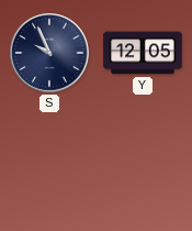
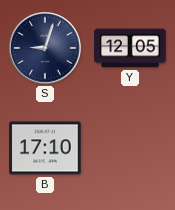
S: 9:56 -> 9:03 (45, 48)
B: none -> 17:10 (45, 148)
